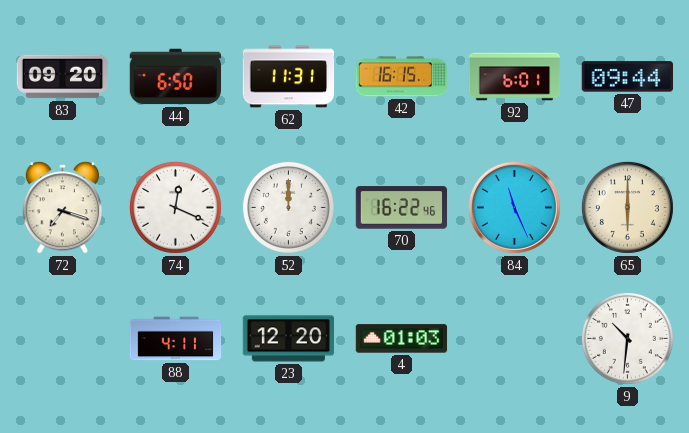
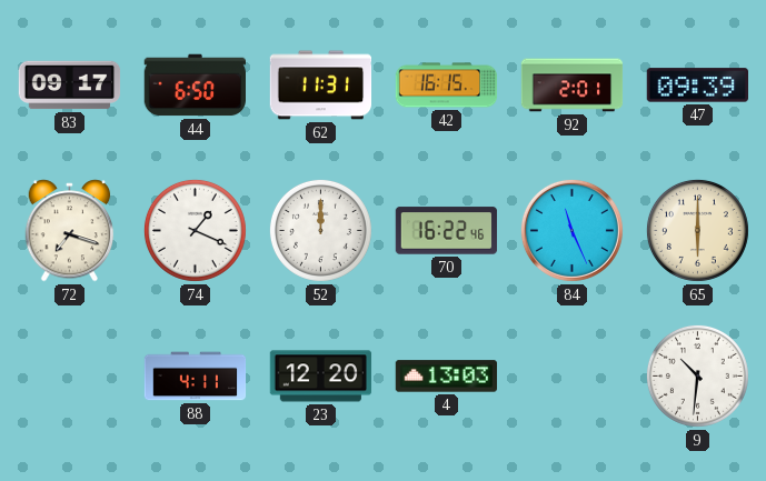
83: 09:20 -> 09:17 (70, 86)
92: 6:01 -> 2:01 (573, 86)
47: 09:44 -> 09:39 (697, 86)
74: 12:19 -> 1:19 (195, 230)
4: 01:03 -> 13:03 (447, 377)
